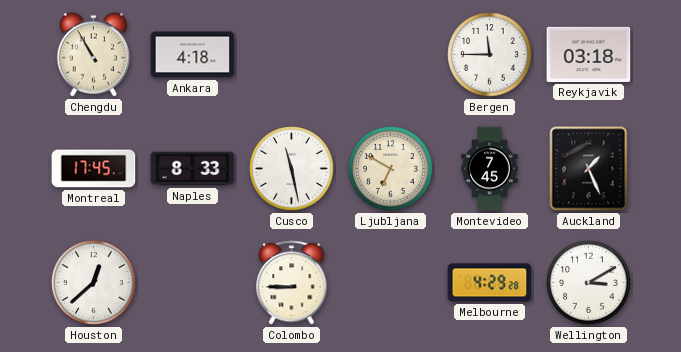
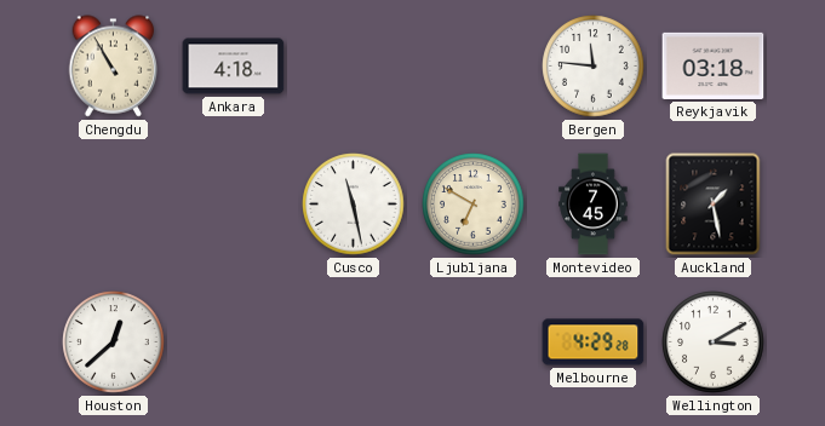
Bergen: 11:45 -> 11:46 (594, 67)
Montreal: 17:45 -> none (94, 169)
Naples: 8:33 -> none (193, 169)
Auckland: 1:26 -> 1:28 (714, 205)
Colombo: 8:45 -> none (292, 283)
